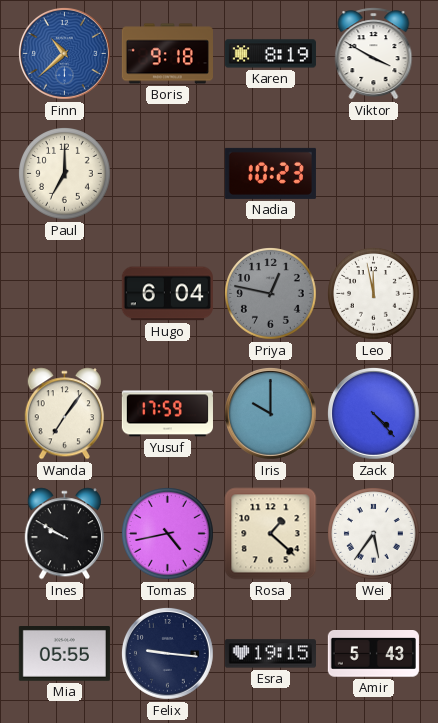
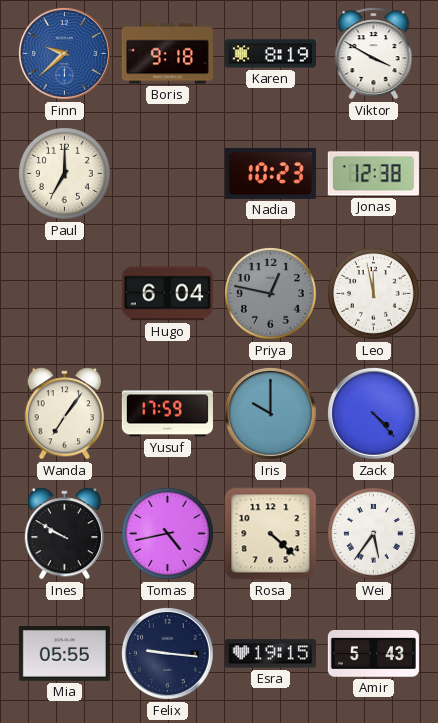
Finn: 10:38 -> 9:38 (65, 54)
Jonas: none -> 12:38 (373, 174)
Rosa: 1:22 -> 4:22 (271, 534)
